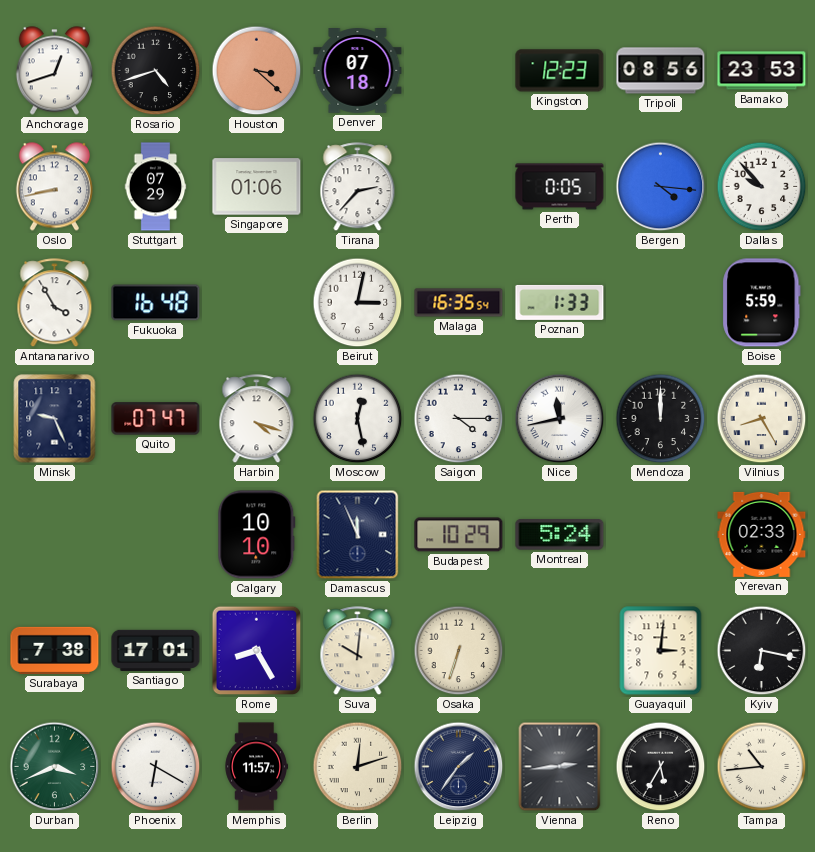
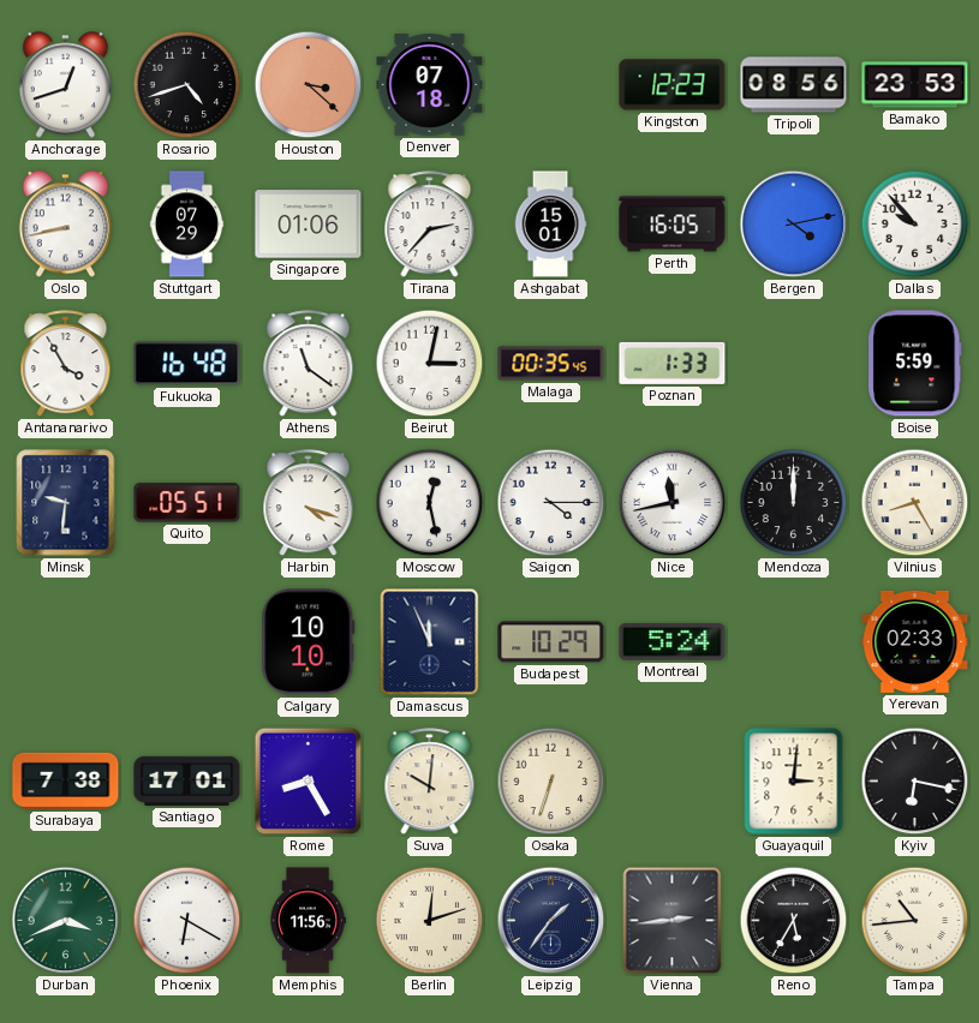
Ashgabat: none -> 15:01 (550, 225)
Perth: 0:05 -> 16:05 (673, 225)
Bergen: 4:16 -> 4:13 (794, 225)
Athens: none -> 11:21 (309, 364)
Malaga: 16:35 -> 00:35 (551, 364)
Minsk: 9:26 -> 9:31 (66, 503)
Quito: 07:47 -> 05:51 (187, 503)
Memphis: 11:57 -> 11:56 (308, 921)
